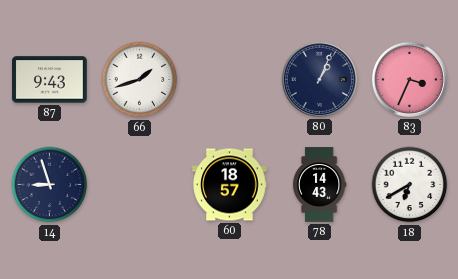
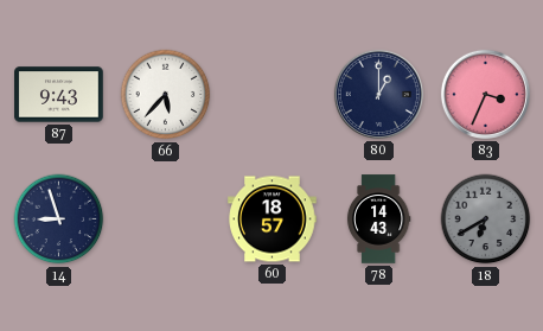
66: 1:42 -> 5:37 (166, 95)
80: 1:04 -> 1:00 (378, 94)
18 dial: white -> grey (486, 219)
